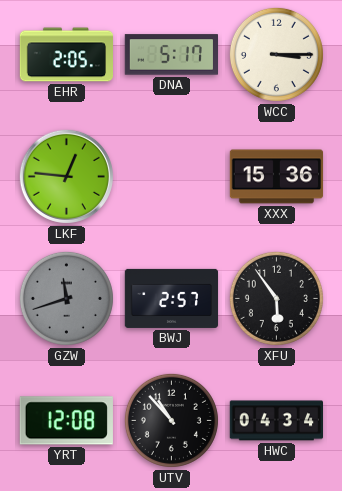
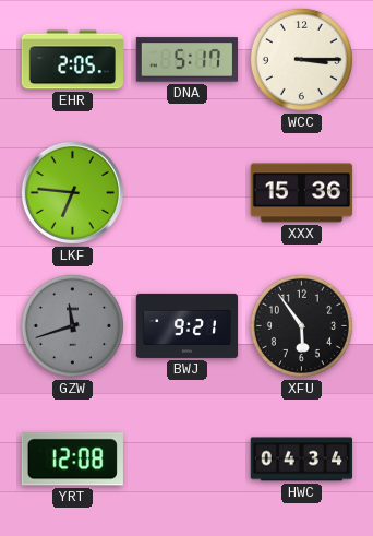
LKF: 12:46 -> 6:46 (72, 192)
BWJ: 2:57 -> 9:21 (188, 325)
UTV: 10:53 -> none (171, 420)
